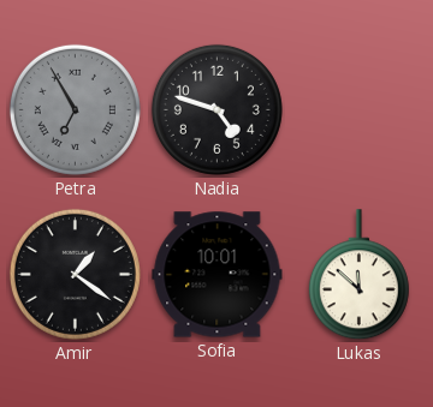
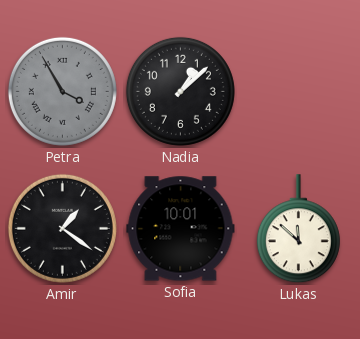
Petra: 6:55 -> 3:55 (62, 91)
Nadia: 4:48 -> 1:08 (180, 91)
